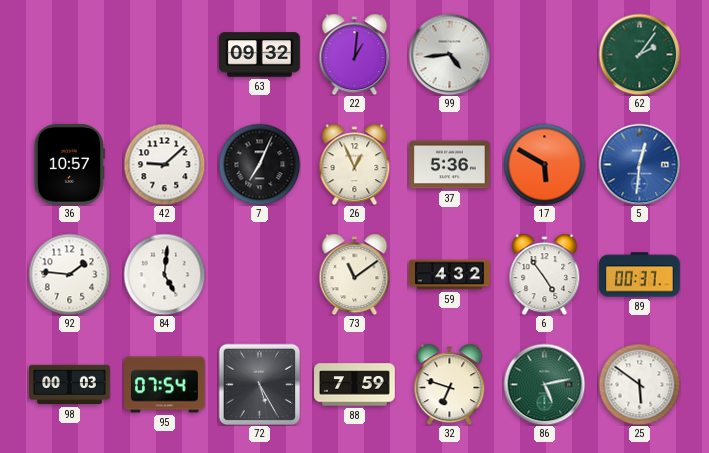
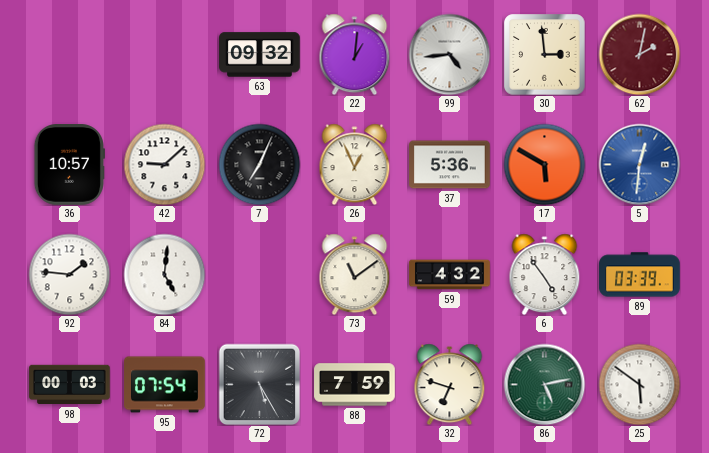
30: none -> 2:59 (544, 54)
62: 2:06 -> 2:02 (639, 54)
62 dial: green -> burgundy (639, 54)
89: 00:37 -> 03:39 (640, 275)
